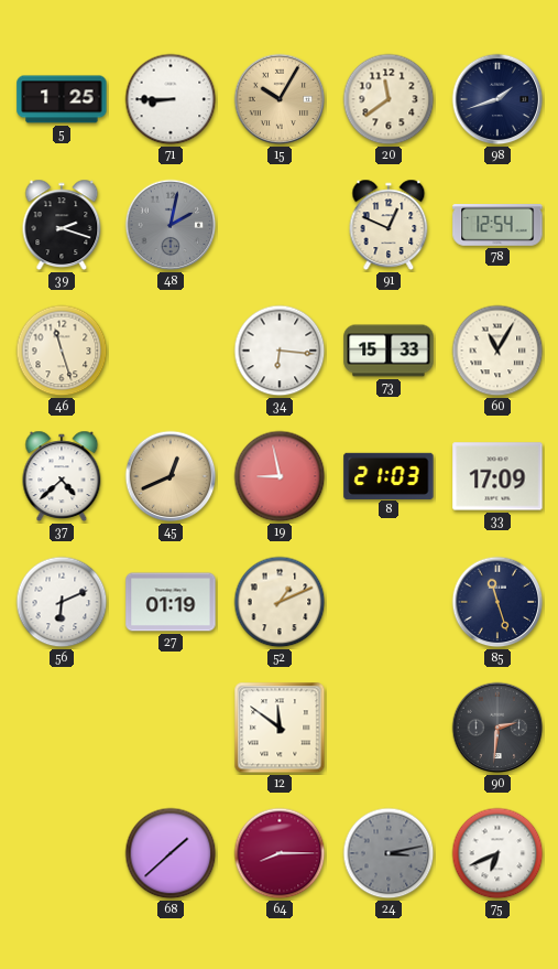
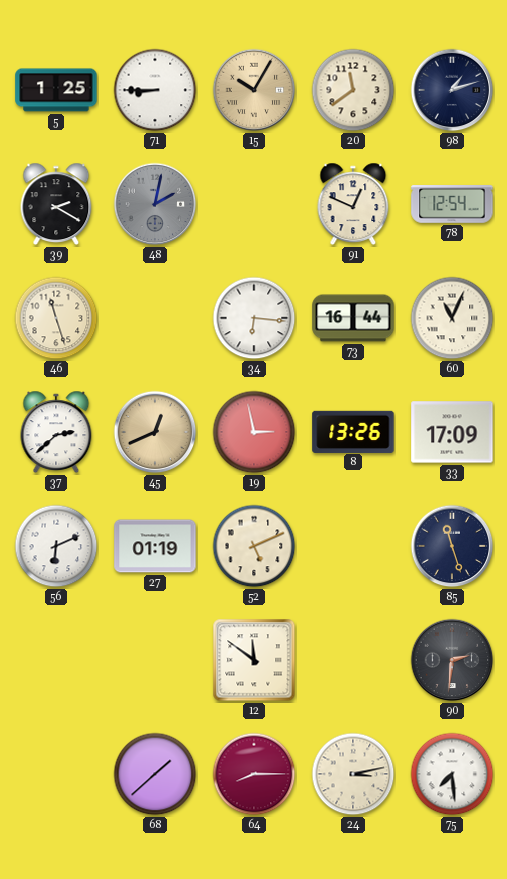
98: 1:42 -> 1:12 (452, 90)
39: 2:18 -> 2:20 (56, 204)
73: 15:33 -> 16:44 (353, 318)
60: 11:05 -> 11:04 (452, 318)
37: 4:38 -> 2:38 (56, 432)
19: 8:58 -> 2:58 (254, 432)
8: 21:03 -> 13:26 (353, 431)
52: 1:11 -> 5:11 (254, 546)
24 dial: grey -> cream (353, 774)
75: 6:41 -> 7:29 (452, 774)
